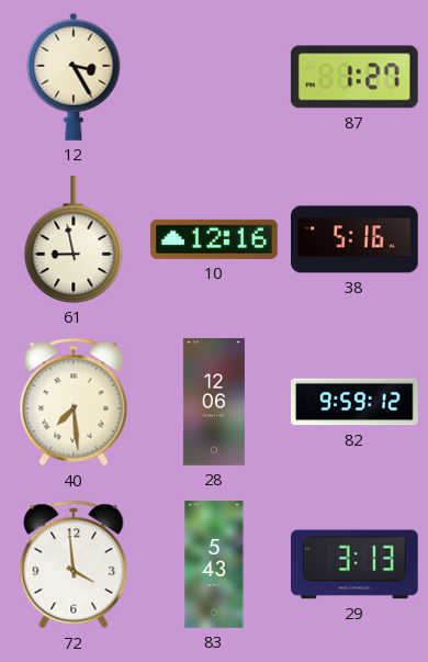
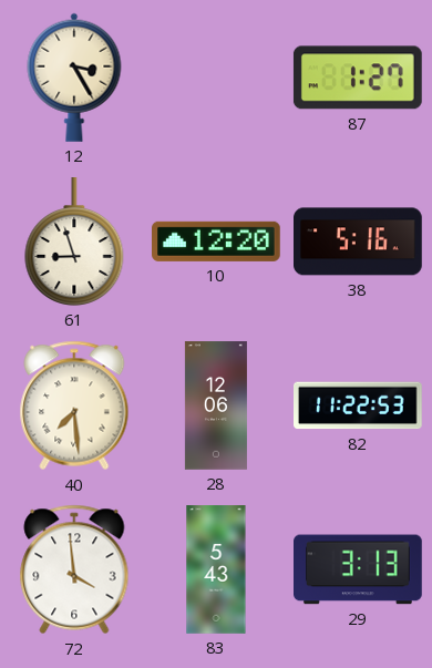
61: 8:58 -> 8:57 (74, 243)
10: 12:16 -> 12:20 (217, 241)
82: 9:59 -> 11:22 (359, 405)
